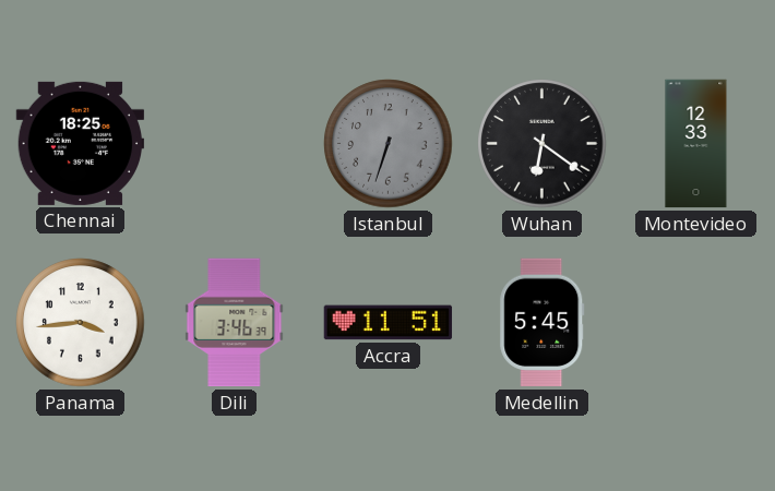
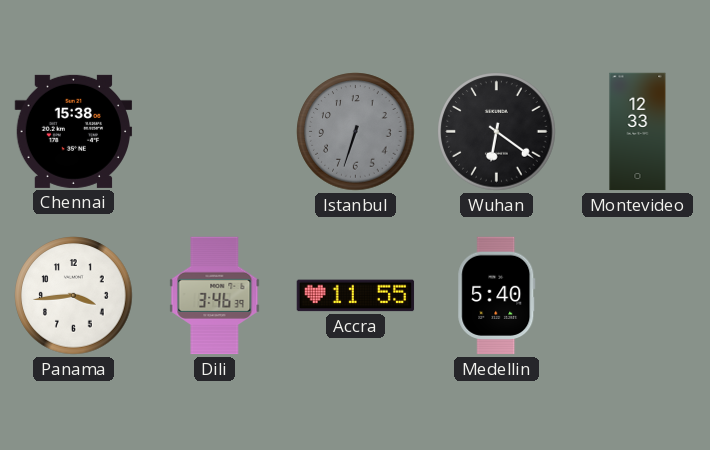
Chennai: 18:25 -> 15:38 (74, 131)
Accra: 11:51 -> 11:55 (356, 296)
Medellin: 5:45 -> 5:40 (497, 296)
